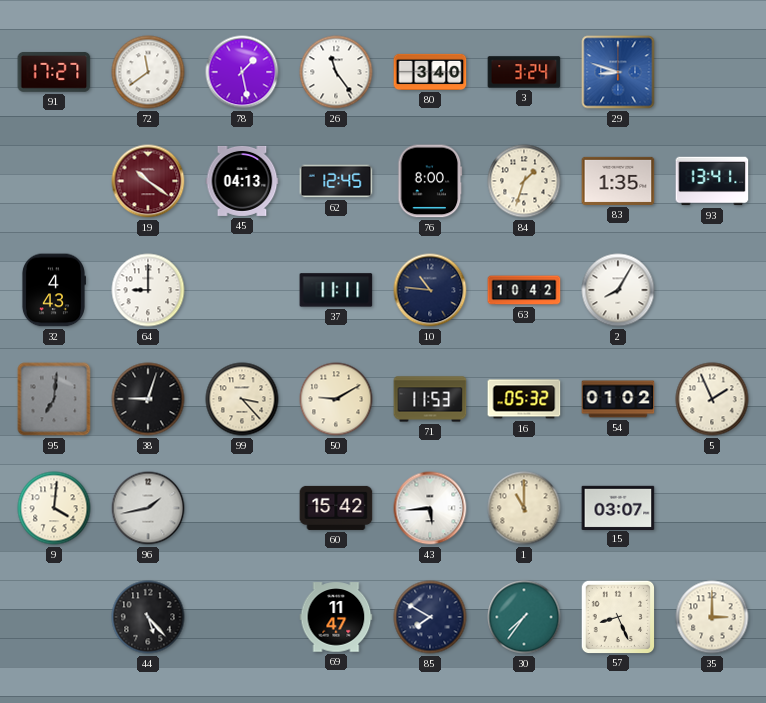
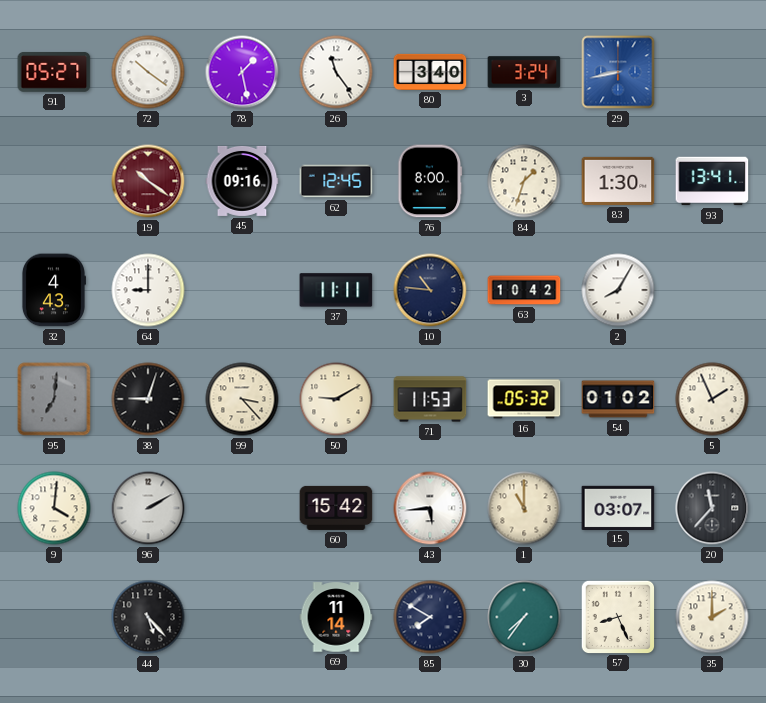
91: 17:27 -> 05:27 (54, 72)
72: 11:39 -> 10:21 (148, 72)
29: 8:48 -> 8:43 (618, 72)
45: 04:13 -> 09:16 (242, 181)
83: 1:35 -> 1:30 (618, 181)
96: 1:43 -> 2:10 (148, 508)
20: none -> 11:37 (712, 508)
69: 11:47 -> 11:14 (336, 617)
35: 3:00 -> 2:00 (712, 617)
